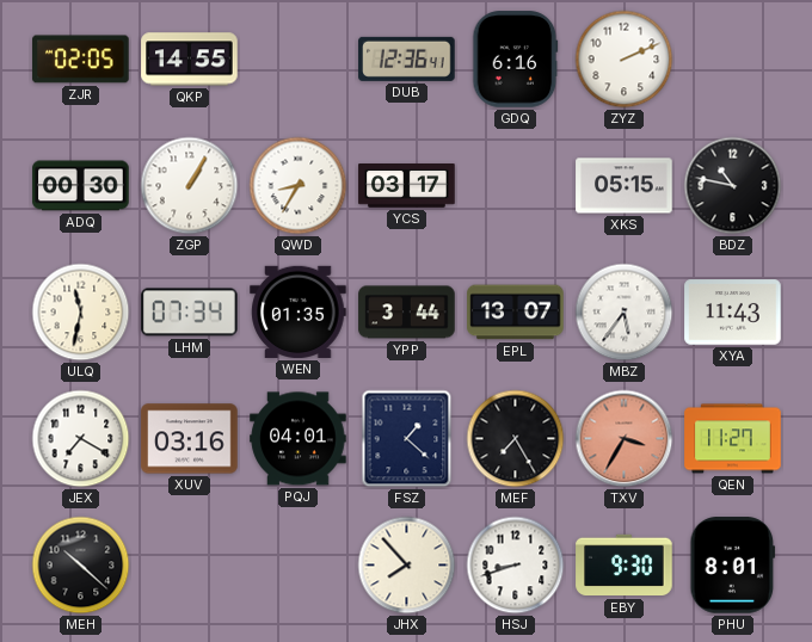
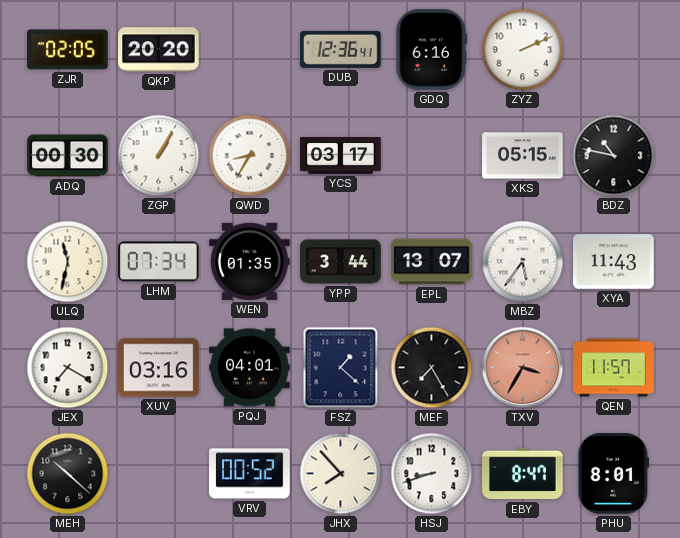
QKP: 14:55 -> 20:20 (159, 50)
QEN: 11:27 -> 11:57 (614, 368)
VRV: none -> 00:52 (250, 474)
EBY: 9:30 -> 8:47 (523, 474)
